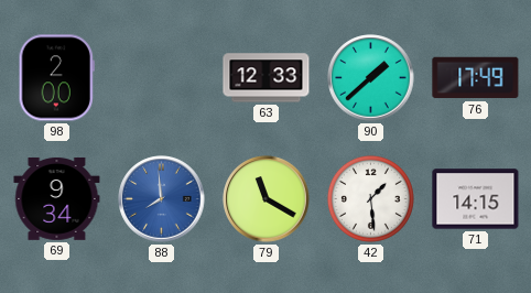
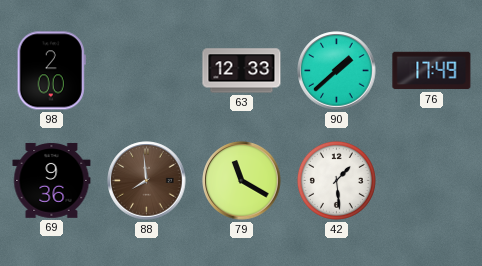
69: 9:34 -> 9:36 (52, 180)
88 dial: blue -> brown (147, 181)
71: 14:15 -> none (476, 199)
